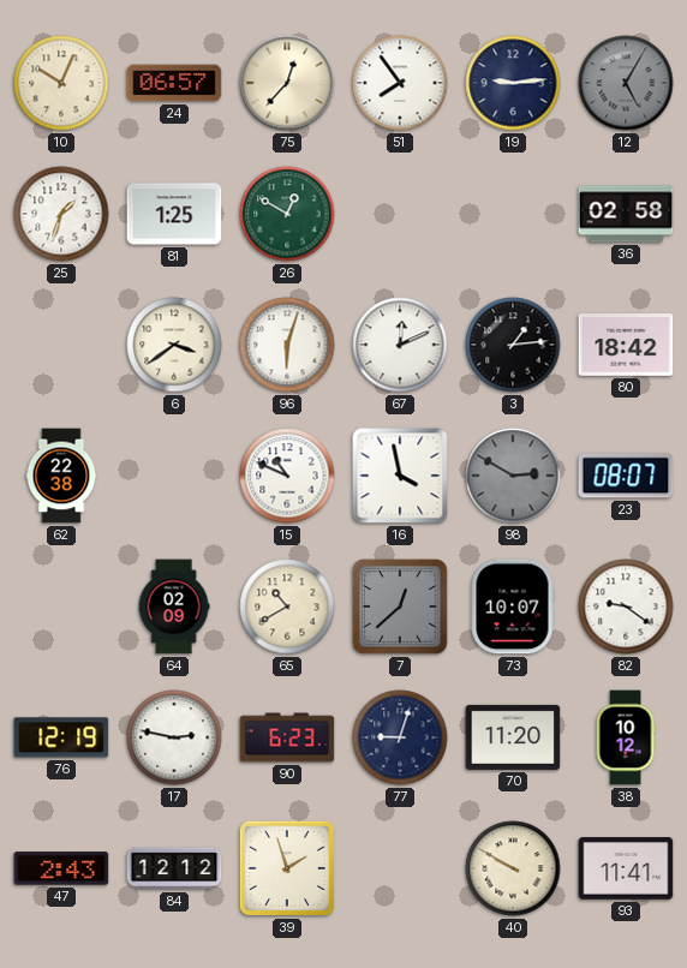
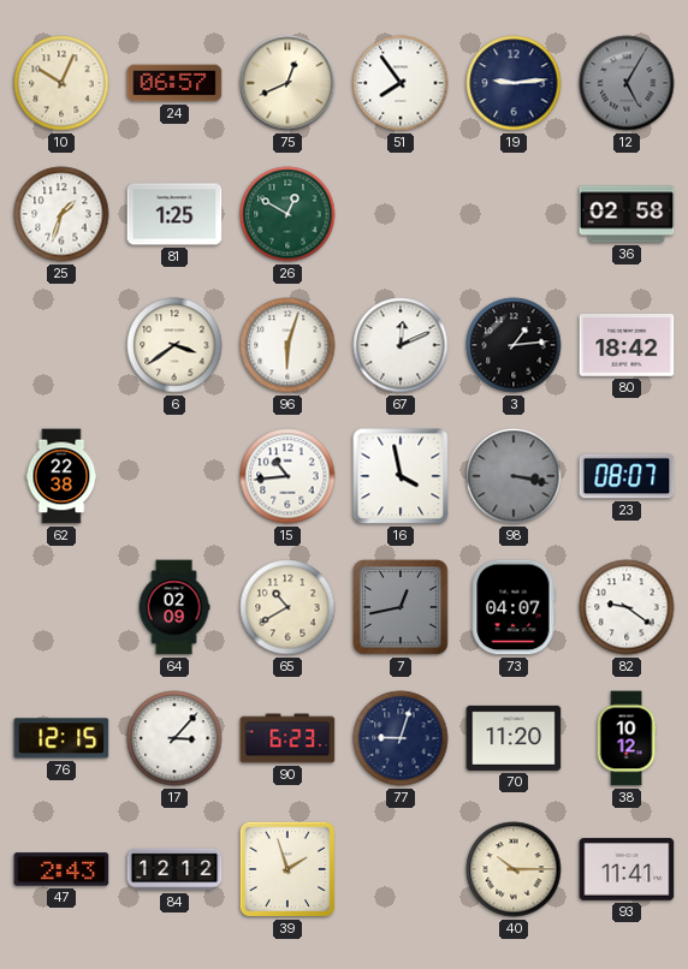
75: 12:37 -> 12:41 (287, 83)
15: 10:49 -> 10:44 (287, 476)
98: 2:50 -> 3:17 (514, 476)
7: 12:38 -> 12:43 (401, 607)
73: 10:07 -> 04:07 (514, 607)
76: 12:19 -> 12:15 (61, 738)
17: 2:47 -> 3:07 (174, 738)
40: 9:50 -> 10:15 (514, 869)
